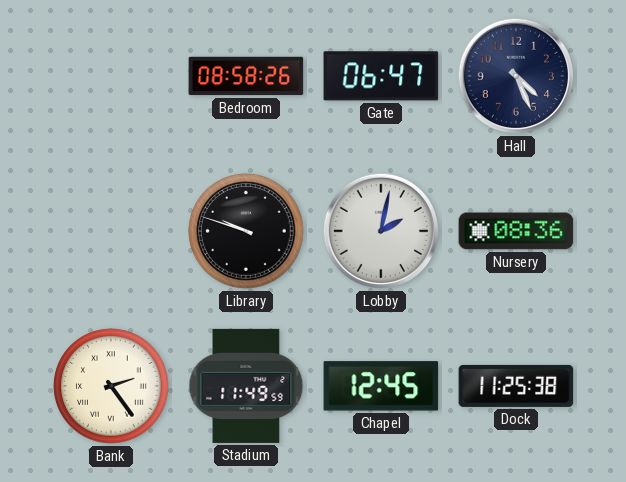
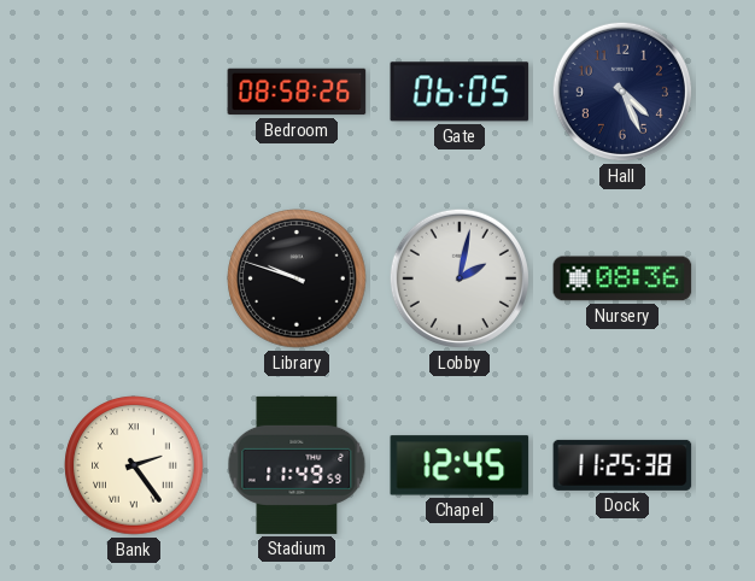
Gate: 06:47 -> 06:05 (460, 92)
